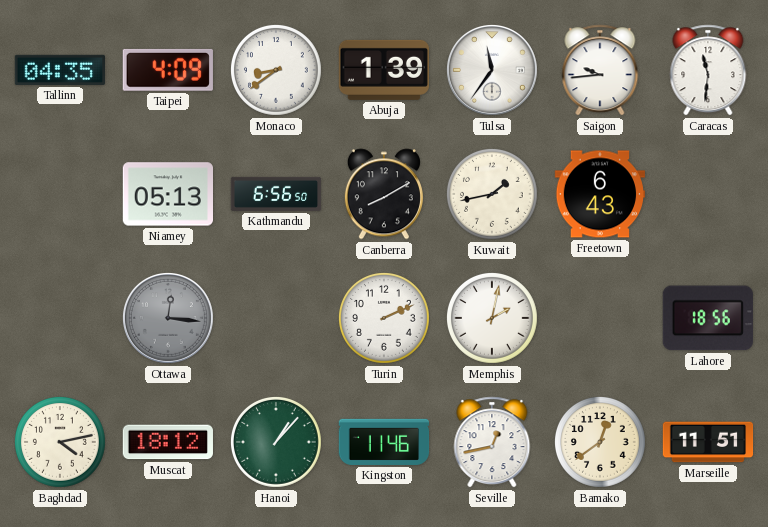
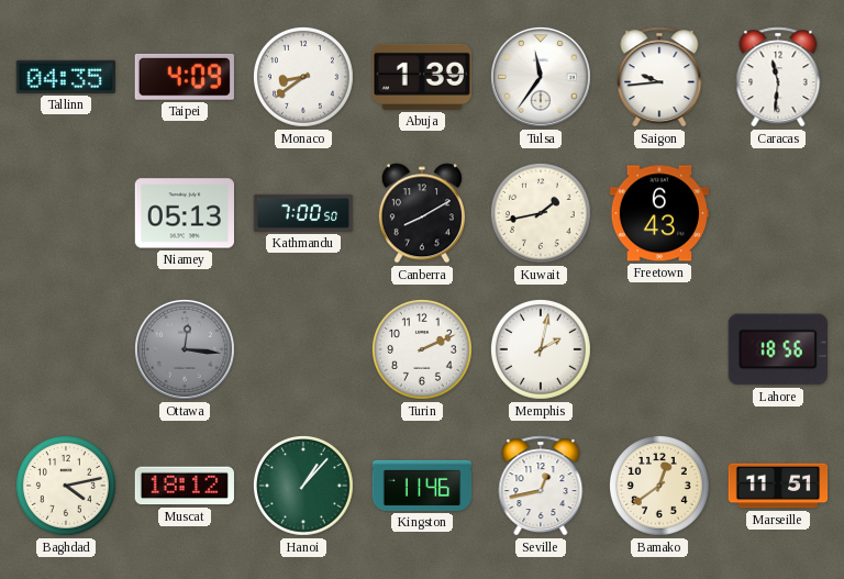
Kathmandu: 6:56 -> 7:00 (303, 213)
